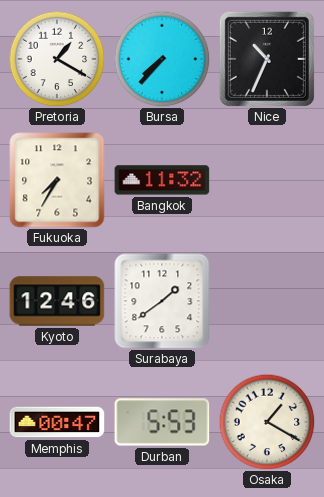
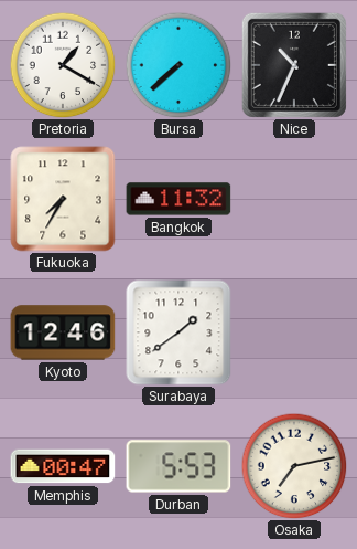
Bursa: 7:37 -> 7:38 (178, 65)
Osaka: 1:20 -> 7:13 (294, 466)
